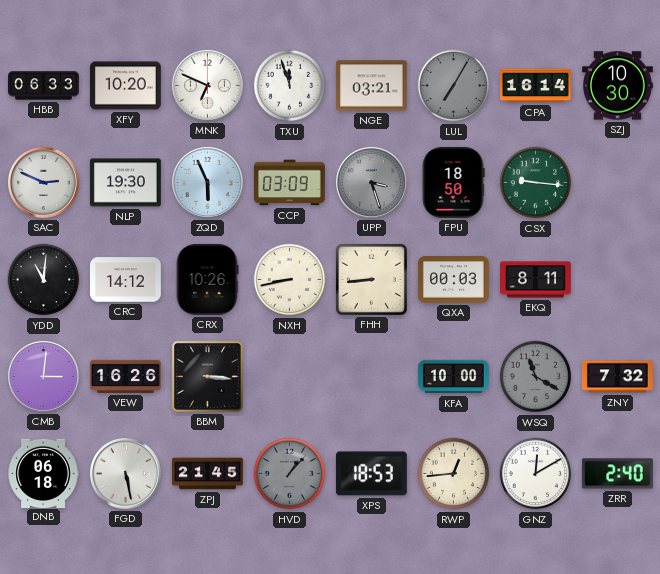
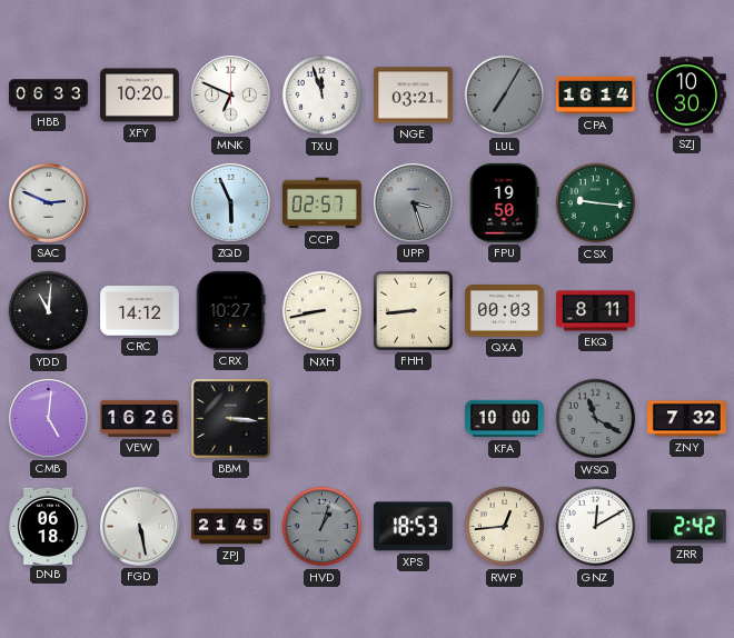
NLP: 19:30 -> none (125, 183)
CCP: 03:09 -> 02:57 (323, 203)
FPU: 18:50 -> 19:50 (504, 202)
CRX: 10:26 -> 10:27 (230, 310)
CMB: 3:01 -> 5:01 (49, 419)
HVD: 1:07 -> 1:03 (323, 527)
ZRR: 2:40 -> 2:42 (686, 527)
